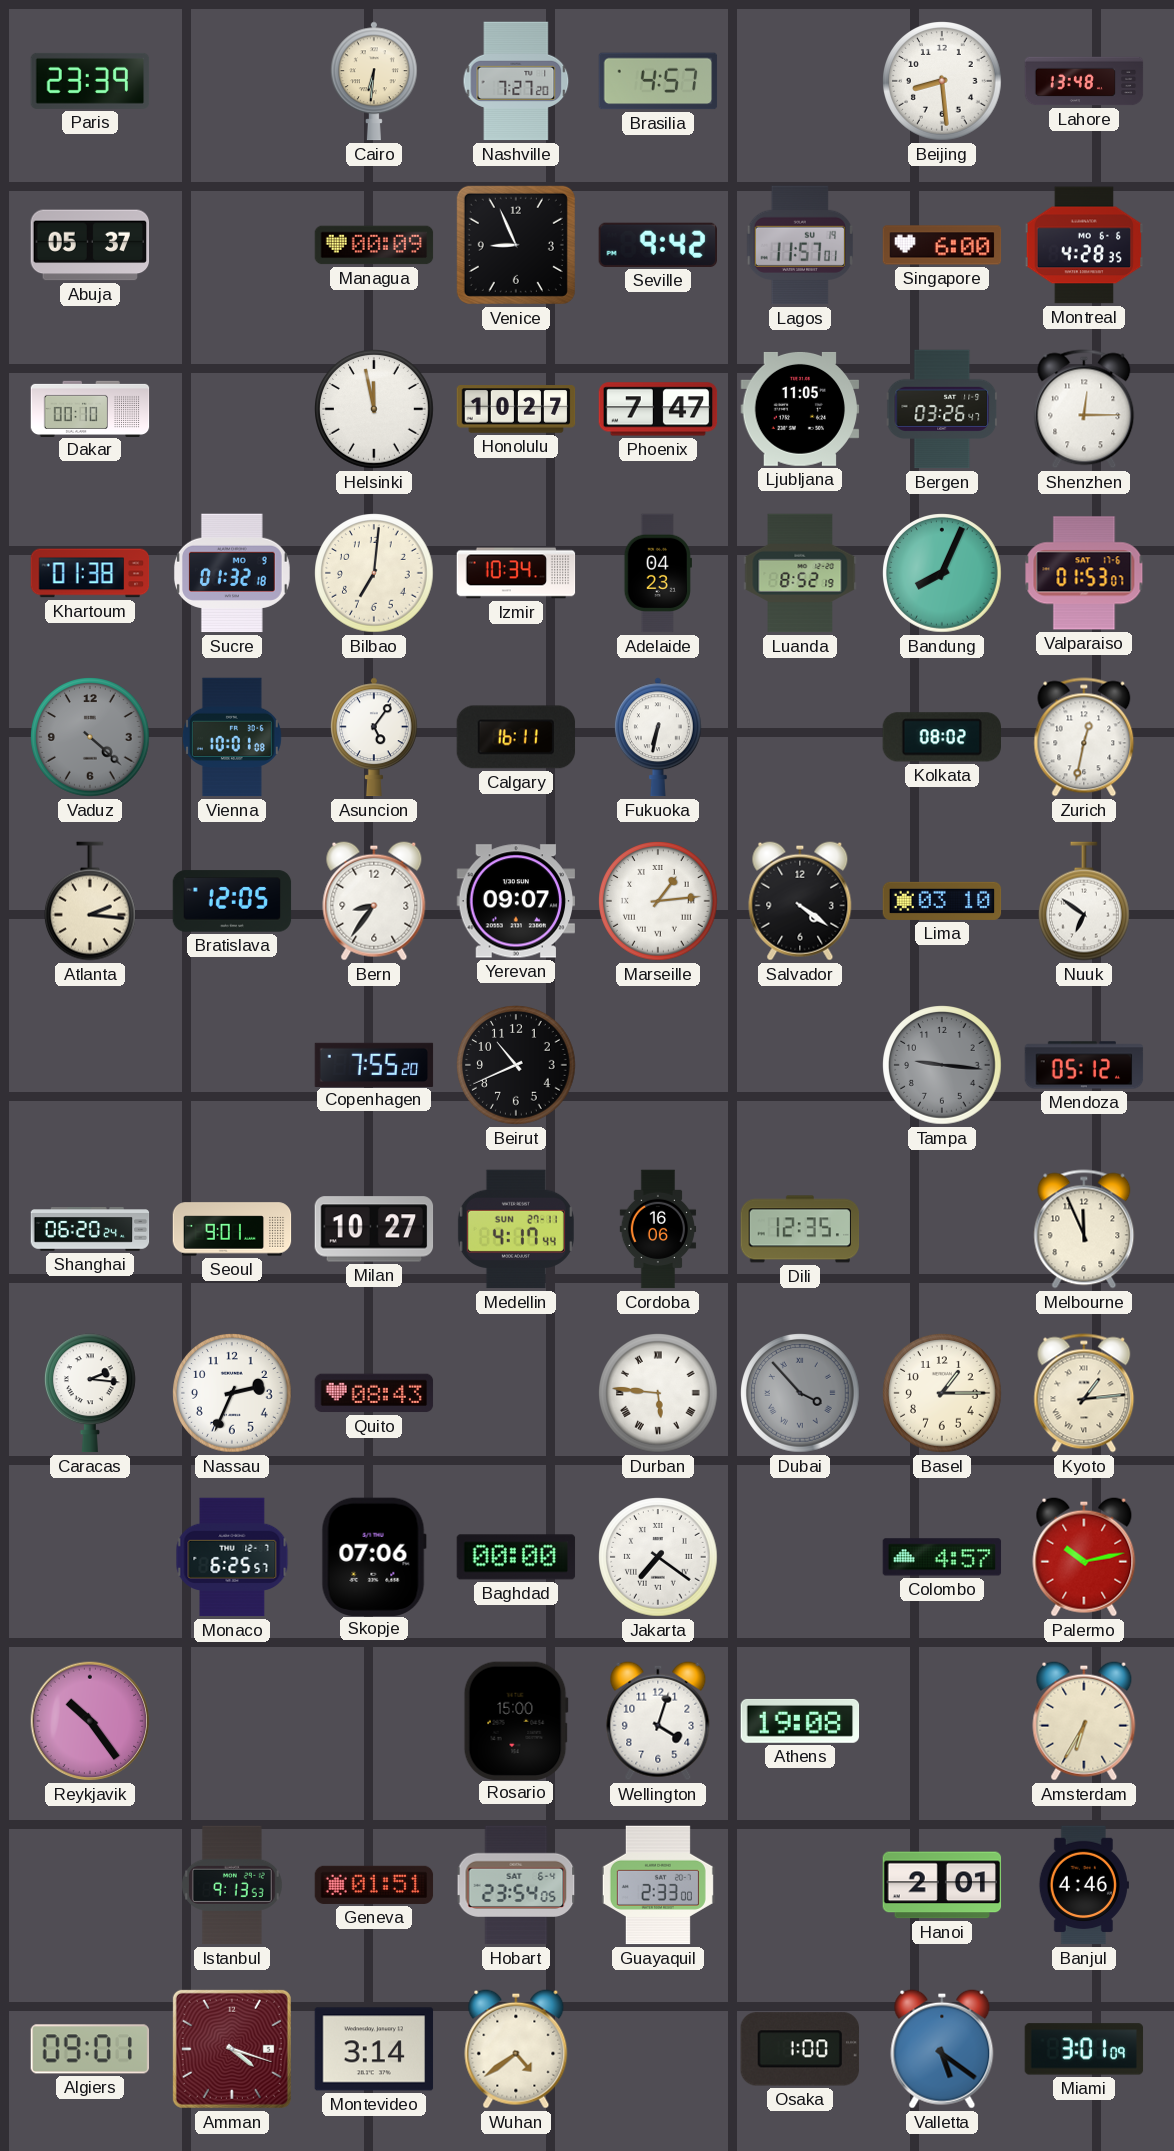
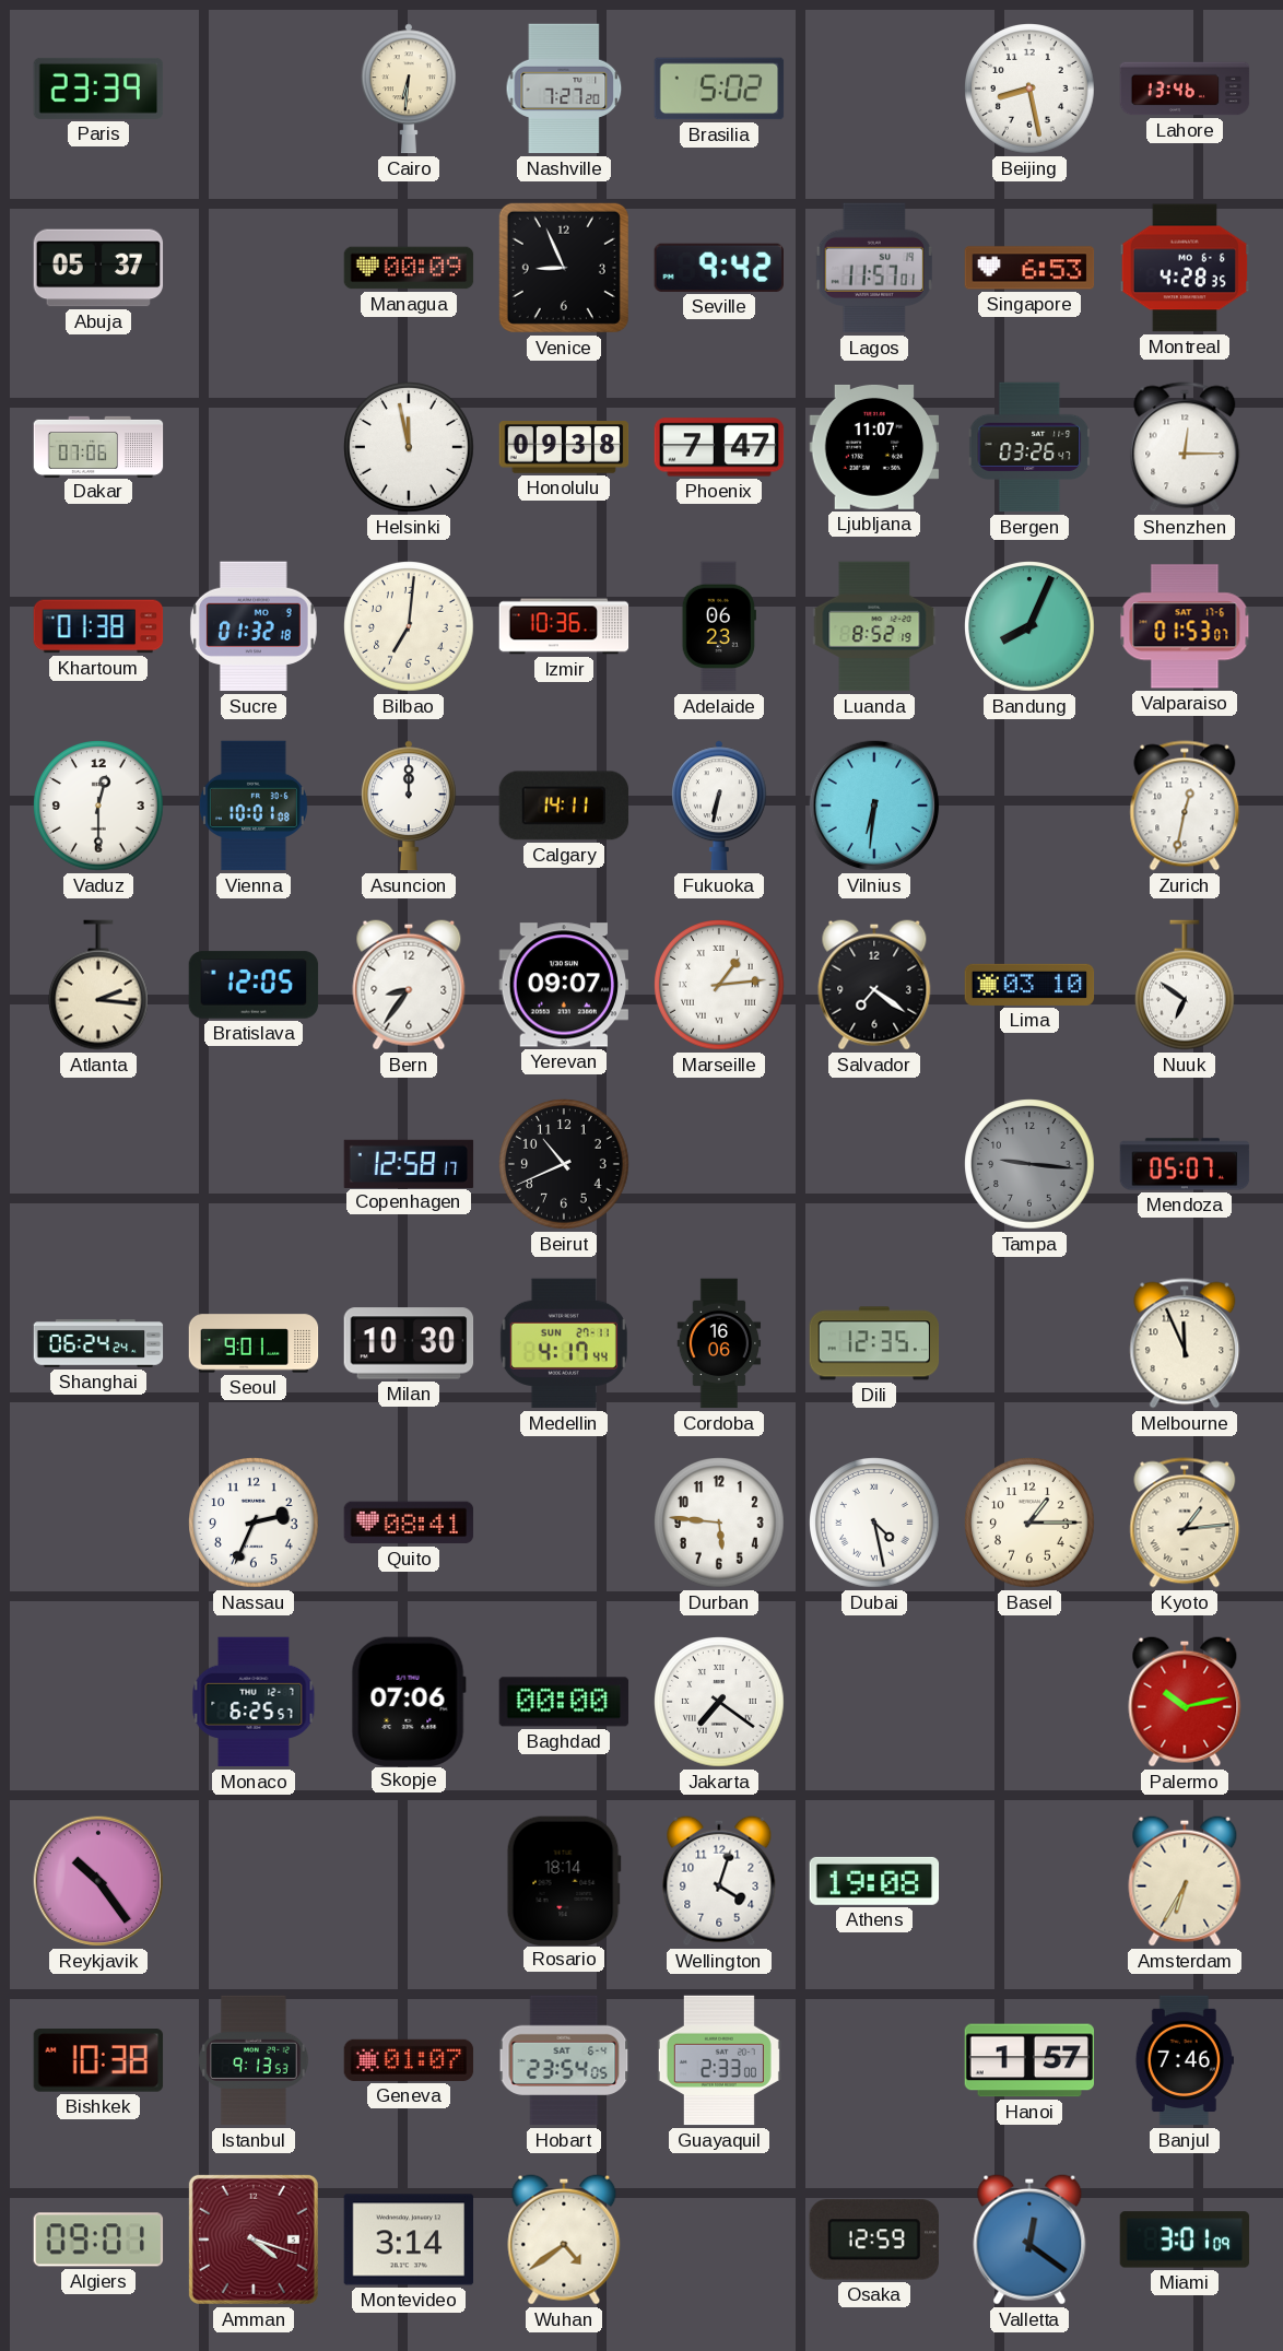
Brasilia: 4:57 -> 5:02 (719, 89)
Beijing: 8:29 -> 8:28 (1029, 89)
Lahore: 13:48 -> 13:46 (1185, 89)
Singapore: 6:00 -> 6:53 (1029, 268)
Dakar: 00:10 -> 07:06 (98, 446)
Honolulu: 10:27 -> 09:38 (564, 447)
Ljubljana: 11:05 -> 11:07 (874, 447)
Izmir: 10:34 -> 10:36 (564, 626)
Adelaide: 04:23 -> 06:23 (719, 626)
Vaduz: 4:22 -> 12:30 (98, 806)
Vaduz dial: grey -> white (98, 806)
Asuncion: 5:06 -> 12:00 (409, 806)
Calgary: 16:11 -> 14:11 (564, 806)
Vilnius: none -> 6:31 (874, 806)
Kolkata: 08:02 -> none (941, 737)
Salvador: 4:21 -> 7:21 (874, 985)
Copenhagen: 7:55 -> 12:58 (409, 1163)
Mendoza: 05:12 -> 05:07 (1185, 1164)
Shanghai: 06:20 -> 06:24 (98, 1343)
Milan: 10:27 -> 10:30 (409, 1343)
Caracas: 2:16 -> none (91, 1393)
Quito: 08:43 -> 08:41 (409, 1523)
Durban numerals: Roman -> Arabic (719, 1523)
Dubai: 3:53 -> 4:28 (874, 1523)
Dubai dial: grey -> white (874, 1523)
Colombo: 4:57 -> none (942, 1557)
Rosario: 15:00 -> 18:14 (564, 1880)
Bishkek: none -> 10:38 (98, 2060)
Geneva: 01:51 -> 01:07 (409, 2060)
Hanoi: 2:01 -> 1:57 (1029, 2060)
Banjul: 4:46 -> 7:46 (1185, 2060)
Osaka: 1:00 -> 12:59 (874, 2240)
Valletta: 5:21 -> 12:21 (1029, 2240)
